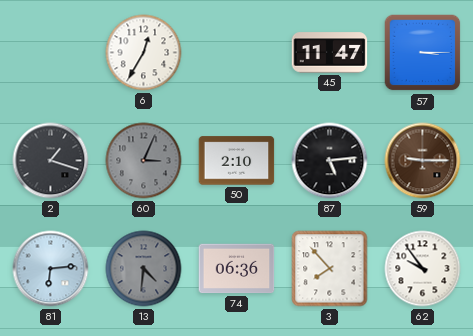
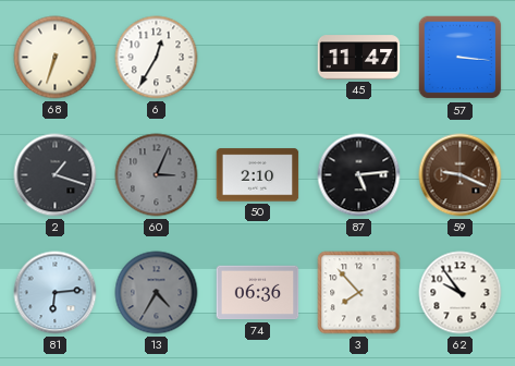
68: none -> 6:33 (56, 58)
57: 3:15 -> 3:16 (461, 58)
59: 9:15 -> 9:19 (461, 175)
13: 4:31 -> 4:35 (157, 293)
